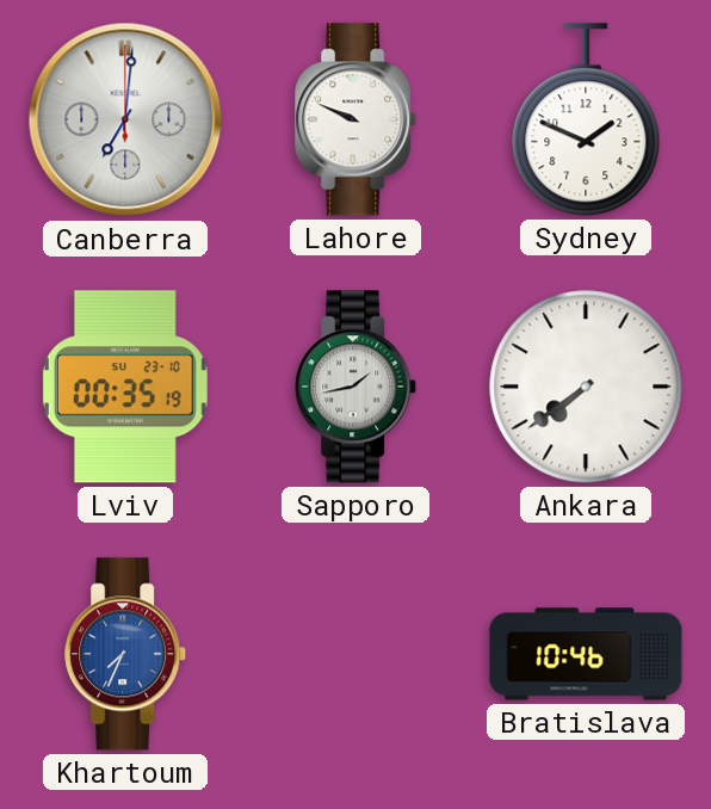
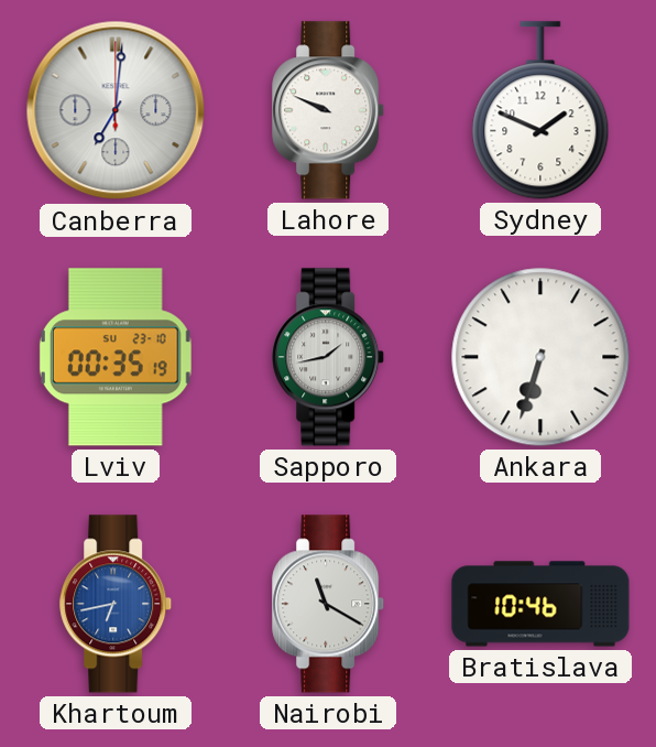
Ankara: 7:39 -> 6:33 (540, 357)
Khartoum: 7:34 -> 6:43 (117, 604)
Nairobi: none -> 11:20 (329, 604)
